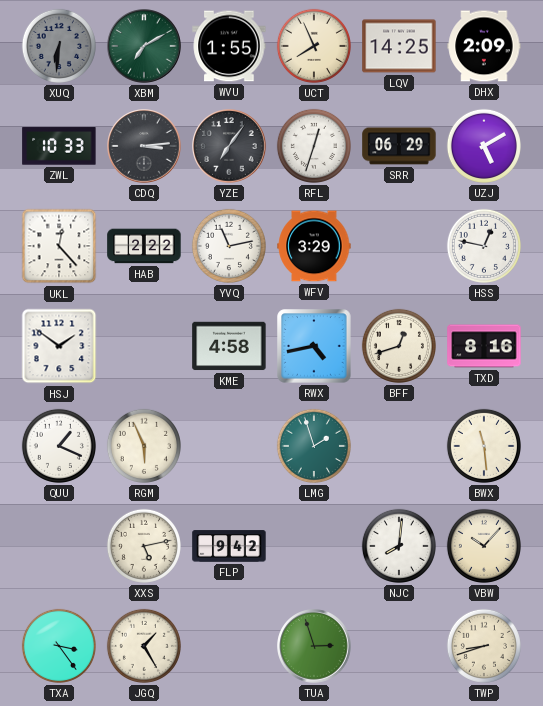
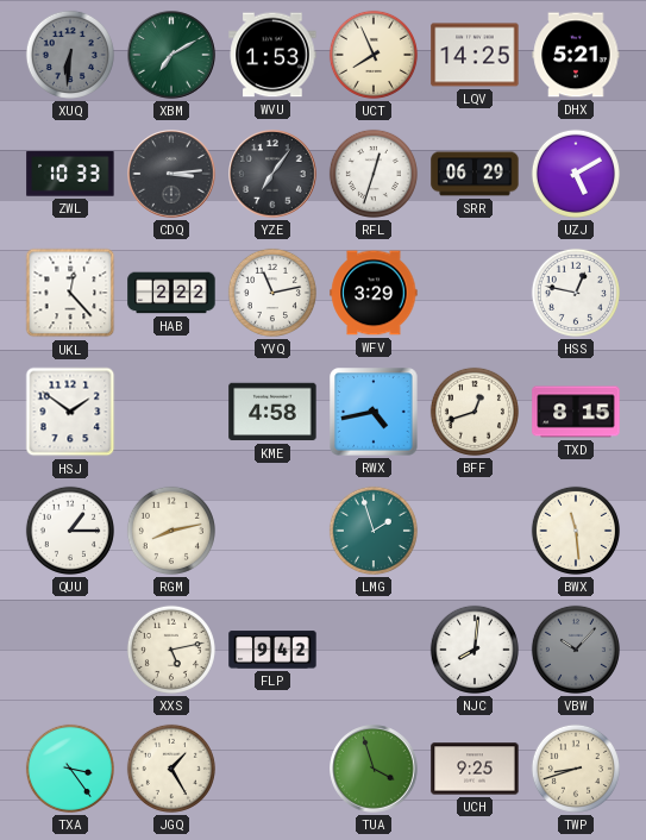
WVU: 1:55 -> 1:53 (272, 55)
DHX: 2:09 -> 5:21 (576, 55)
TXD: 8:16 -> 8:15 (576, 412)
QUU: 1:19 -> 1:15 (70, 531)
RGM: 5:56 -> 8:13 (171, 531)
VBW dial: cream -> grey (576, 650)
TUA: 2:57 -> 3:57 (374, 769)
UCH: none -> 9:25 (475, 769)
